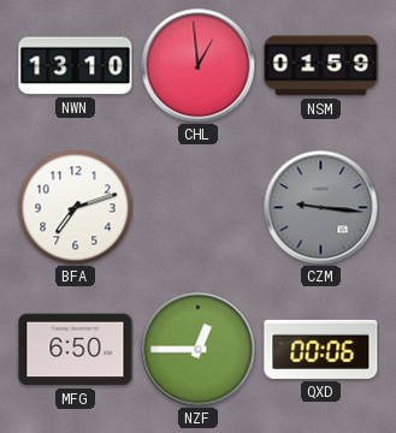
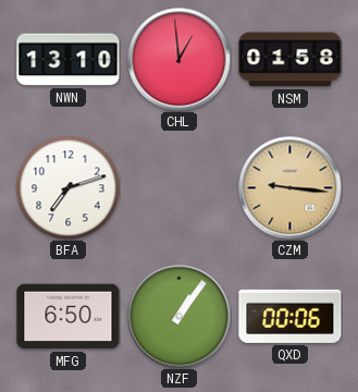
NSM: 01:59 -> 01:58 (291, 60)
CZM dial: grey -> champagne (289, 187)
NZF: 12:45 -> 1:06 (178, 316)
